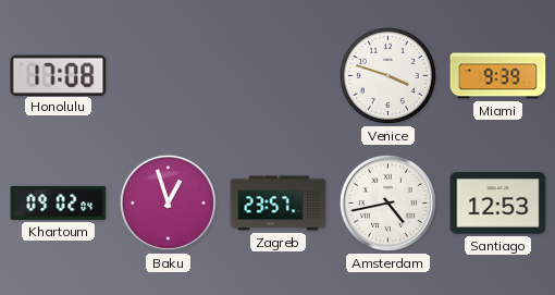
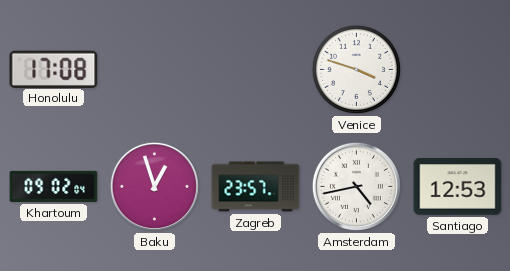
Miami: 9:39 -> none (498, 76)
